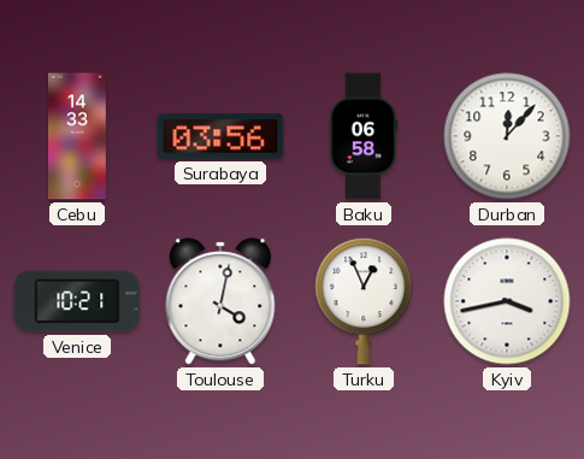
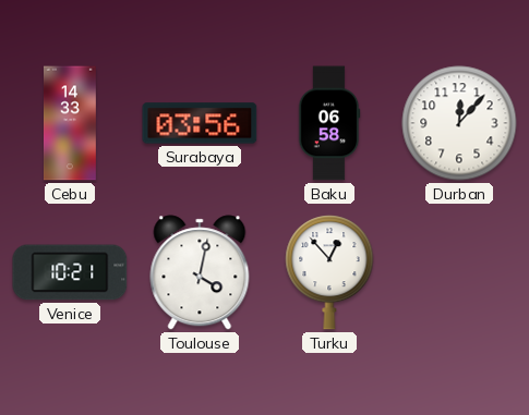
Turku: 12:56 -> 12:53 (329, 272)
Kyiv: 3:43 -> none (507, 301)
